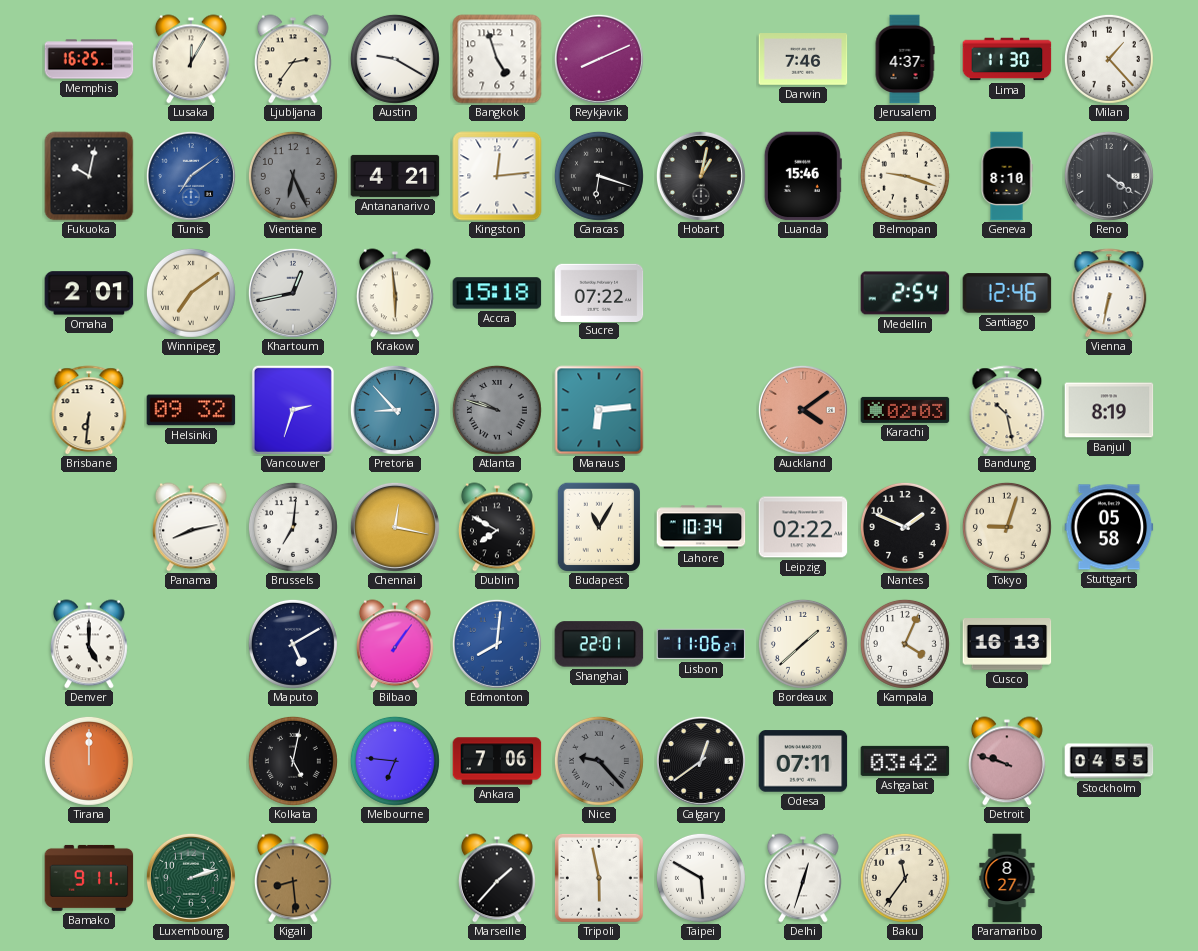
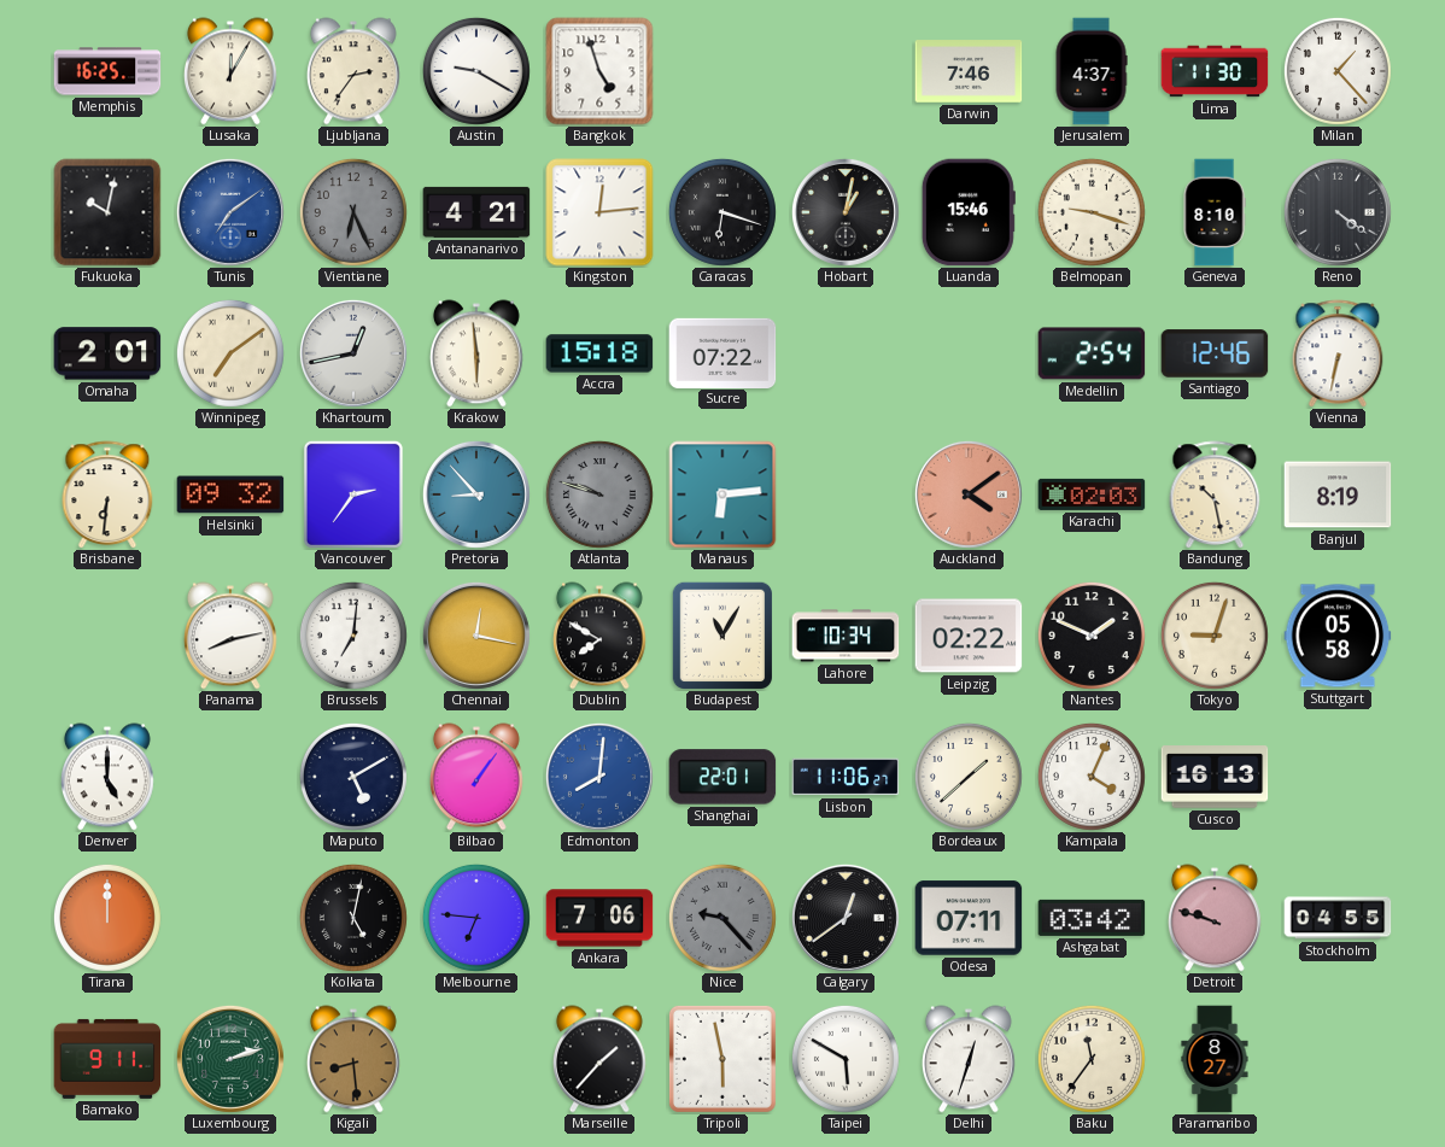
Reykjavik: 8:11 -> none (599, 59)
Vancouver: 2:33 -> 2:36 (353, 495)
